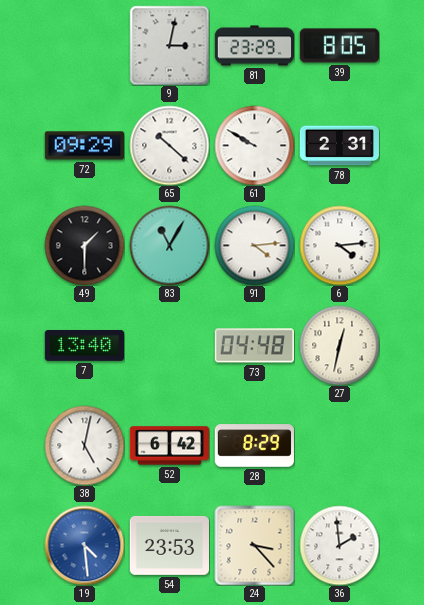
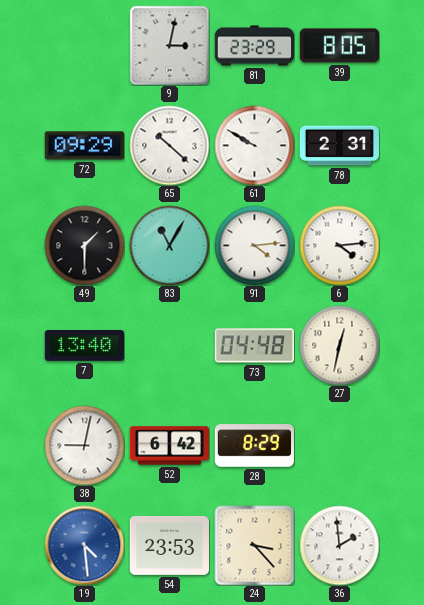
38: 5:02 -> 9:02 (84, 445)
